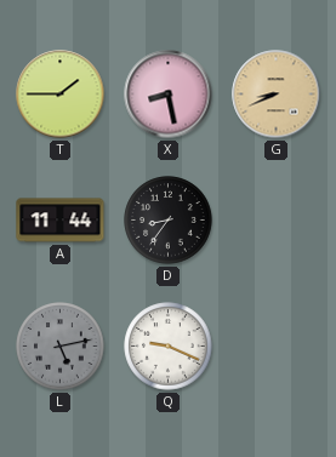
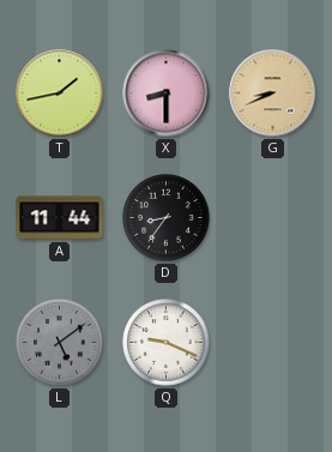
T: 1:45 -> 1:43 (60, 94)
X: 8:28 -> 8:30 (167, 94)
L: 5:13 -> 5:09 (60, 343)
